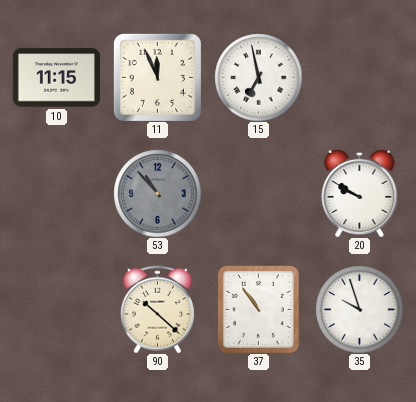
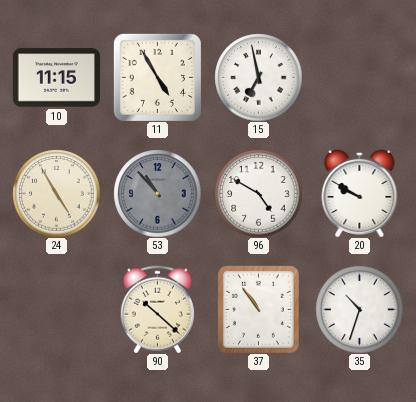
11: 11:56 -> 4:55 (157, 77)
24: none -> 4:55 (56, 193)
96: none -> 4:50 (258, 193)
35: 9:57 -> 10:33 (359, 309)
